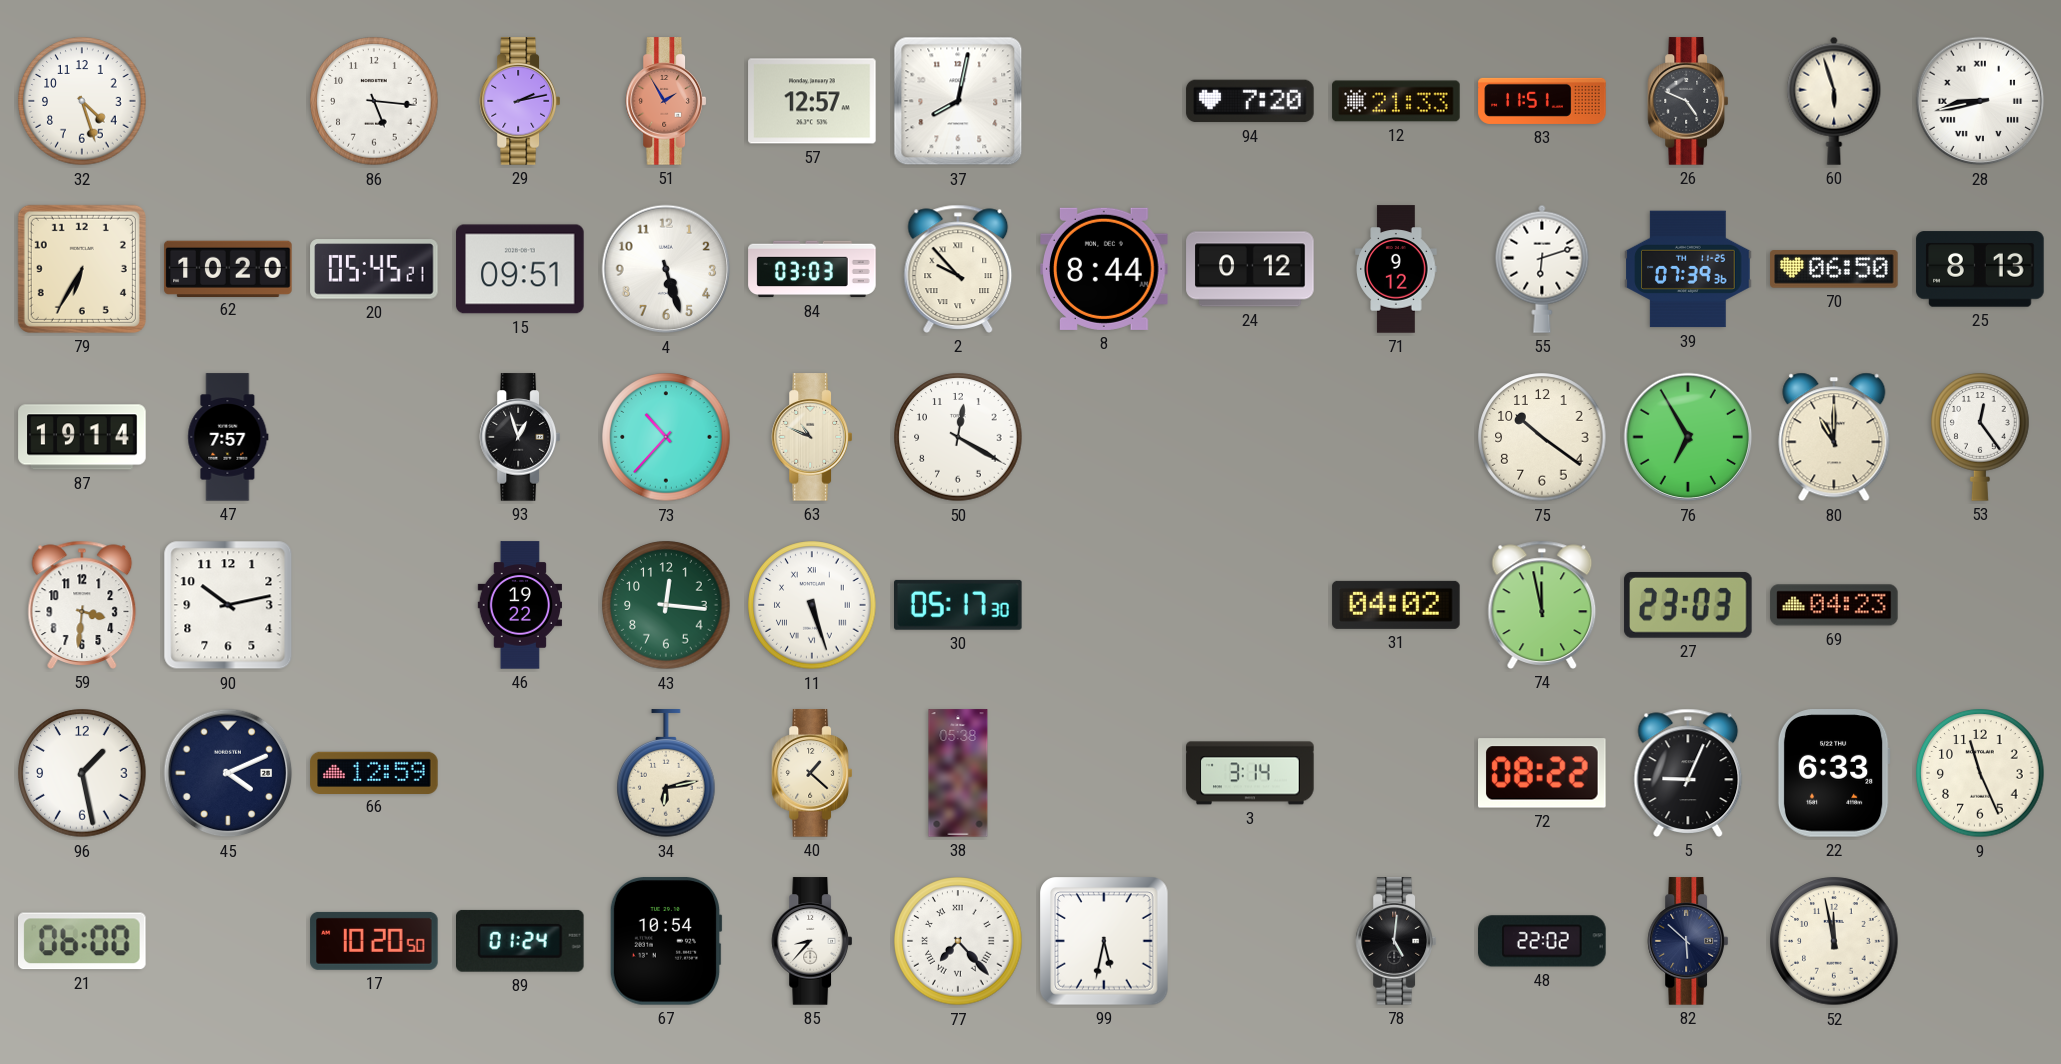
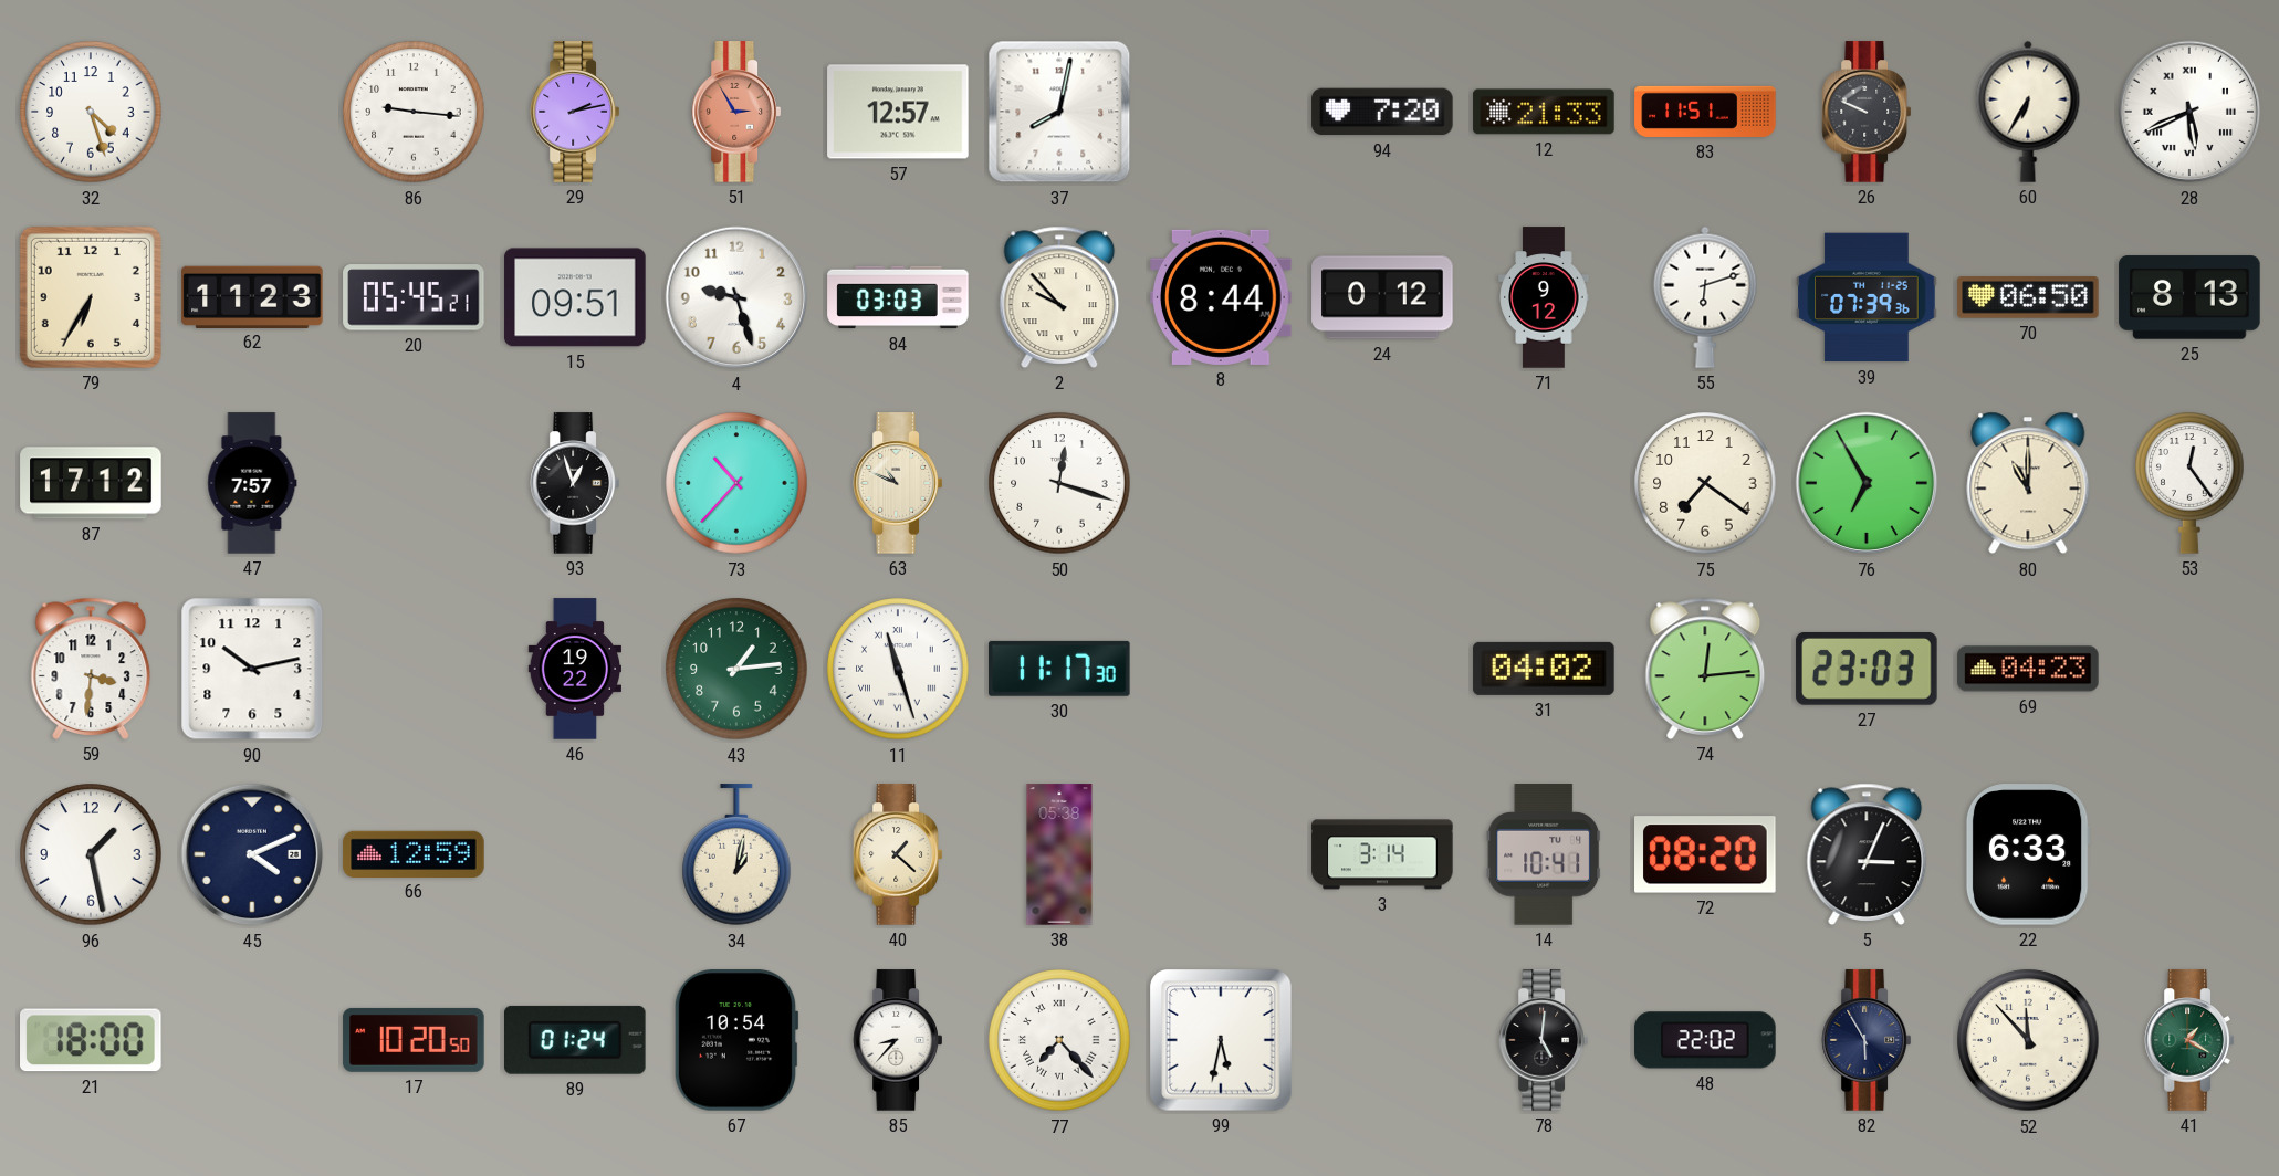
86: 5:16 -> 9:16 (414, 112)
51: 1:55 -> 2:55 (735, 112)
26: 4:49 -> 9:49 (1865, 112)
60: 5:57 -> 6:35 (2028, 112)
28: 8:43 -> 5:41 (2189, 112)
62: 10:20 -> 11:23 (252, 296)
4: 5:27 -> 9:27 (736, 297)
87: 19:14 -> 17:12 (91, 483)
50: 12:20 -> 12:18 (1059, 483)
75: 10:21 -> 7:21 (1705, 483)
43: 12:16 -> 1:14 (736, 669)
11: 5:27 -> 11:27 (898, 669)
30: 05:17 -> 11:17 (1060, 669)
74: 11:58 -> 12:14 (1705, 669)
34: 6:13 -> 1:02 (736, 855)
14: none -> 10:41 (1544, 854)
72: 08:22 -> 08:20 (1705, 854)
5: 9:04 -> 3:04 (1867, 854)
9: 11:26 -> none (1980, 773)
21: 06:00 -> 18:00 (92, 1040)
82: 5:52 -> 5:55 (1865, 1040)
52: 11:58 -> 11:53 (2028, 1040)
41: none -> 1:20 (2188, 1040)
